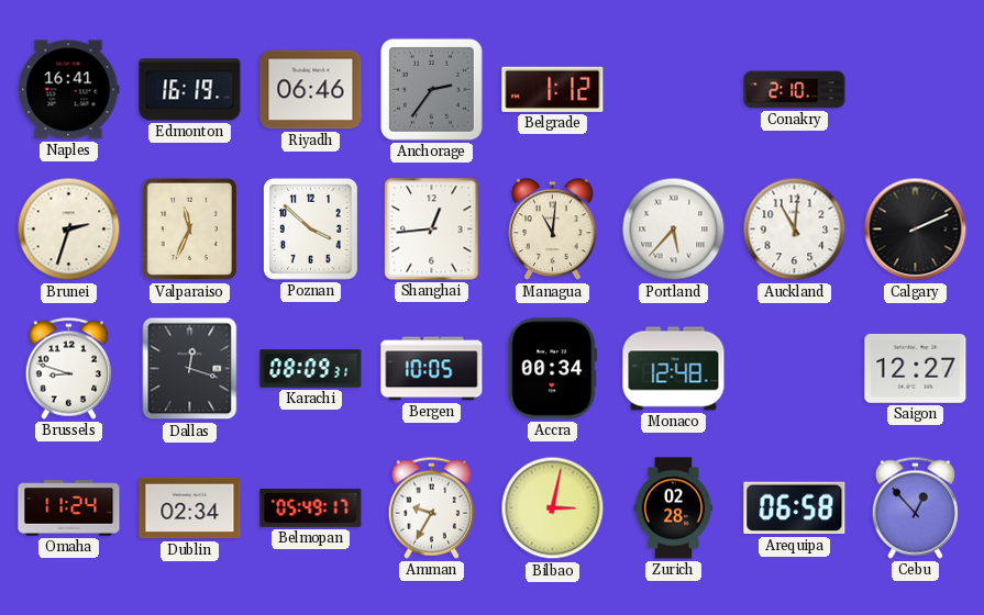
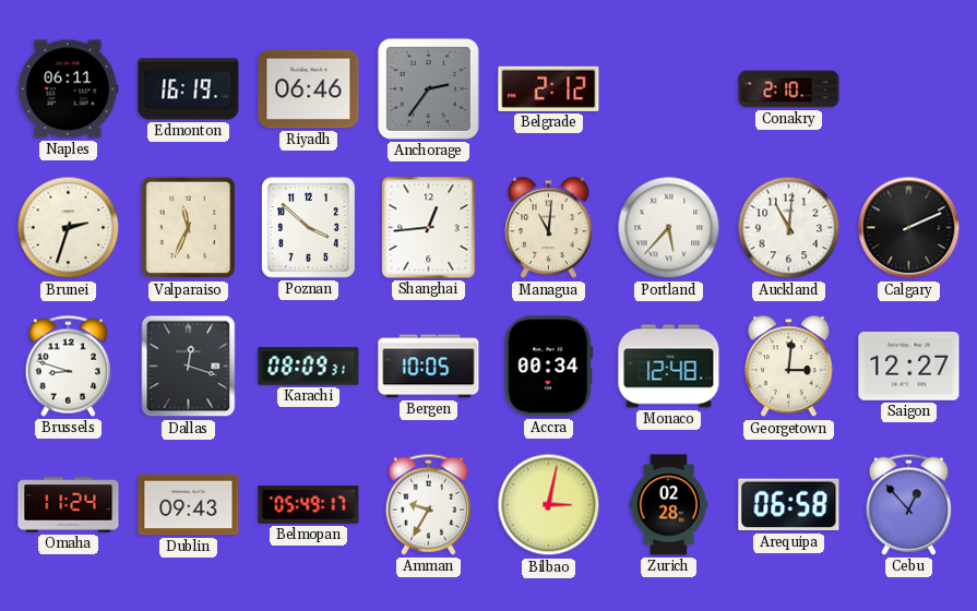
Naples: 16:41 -> 06:11 (69, 89)
Belgrade: 1:12 -> 2:12 (549, 88)
Georgetown: none -> 3:01 (789, 367)
Dublin: 02:34 -> 09:43 (189, 505)
